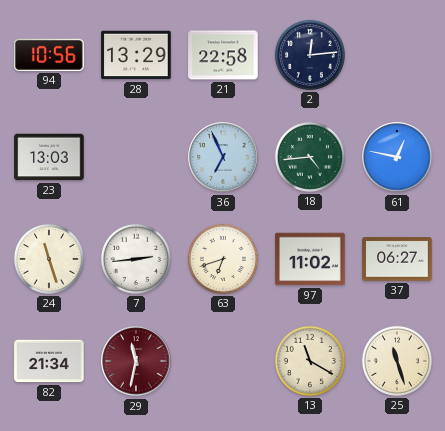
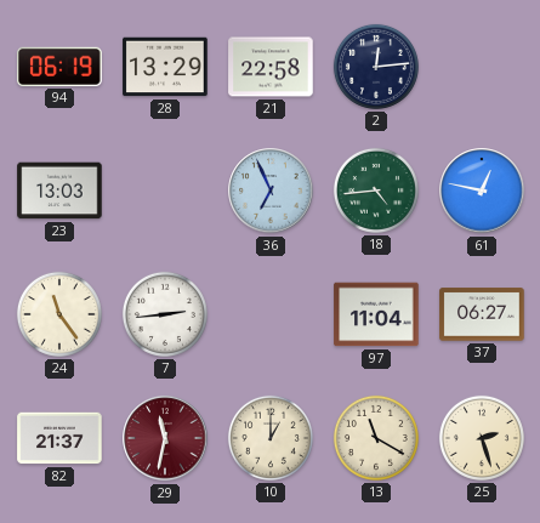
94: 10:56 -> 06:19 (59, 67)
24: 11:27 -> 11:24 (59, 314)
63: 6:42 -> none (223, 259)
97: 11:02 -> 11:04 (376, 314)
82: 21:34 -> 21:37 (59, 438)
10: none -> 1:00 (271, 438)
25: 11:27 -> 2:27 (482, 438)
